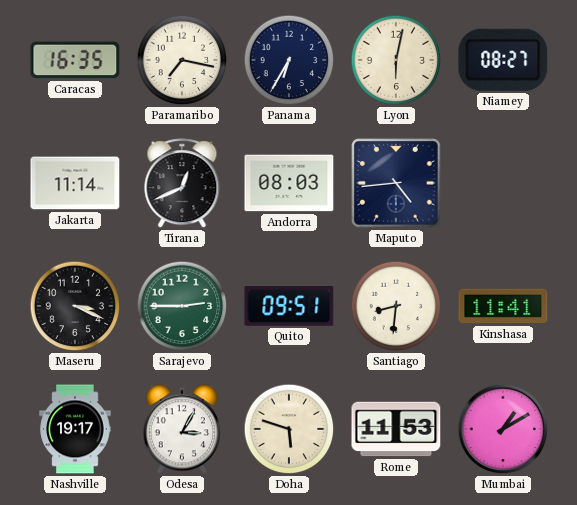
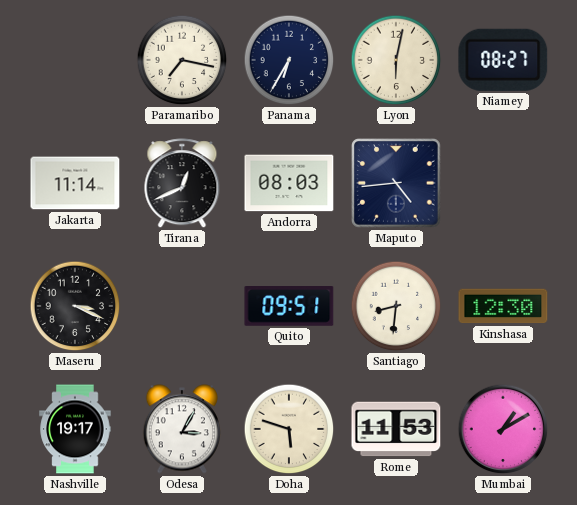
Caracas: 16:35 -> none (75, 60)
Sarajevo: 2:45 -> none (182, 306)
Kinshasa: 11:41 -> 12:30 (503, 306)
